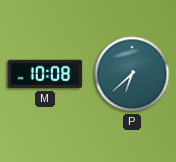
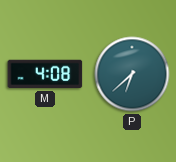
M: 10:08 -> 4:08 (45, 74)
